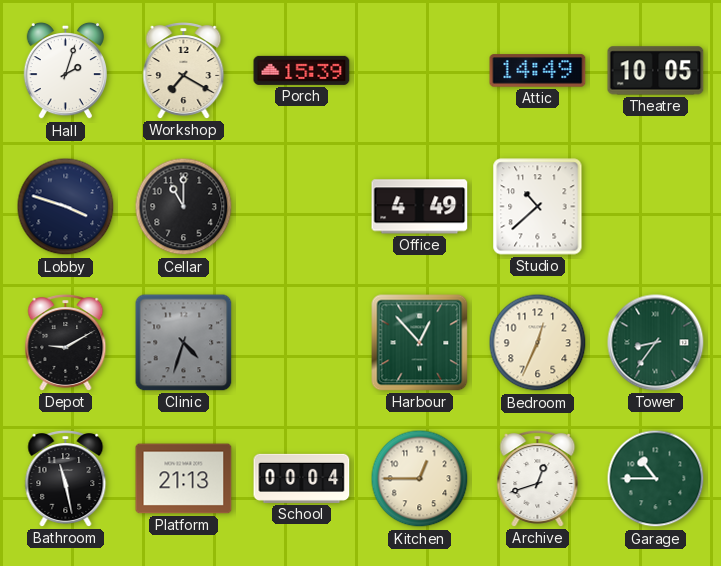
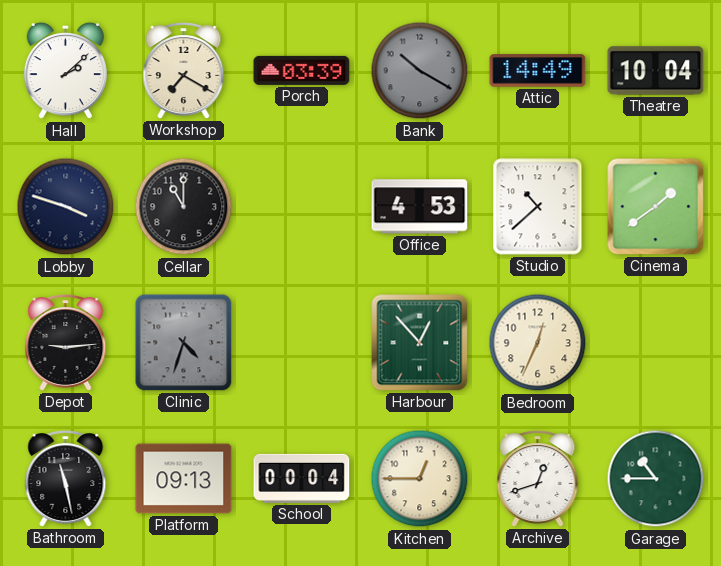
Hall: 2:03 -> 2:08 (65, 71)
Porch: 15:39 -> 03:39 (302, 70)
Bank: none -> 10:20 (420, 71)
Theatre: 10:05 -> 10:04 (656, 71)
Office: 4:49 -> 4:53 (420, 207)
Cinema: none -> 1:39 (656, 207)
Depot: 9:10 -> 9:14 (66, 343)
Tower: 8:36 -> none (656, 343)
Platform: 21:13 -> 09:13 (184, 479)
